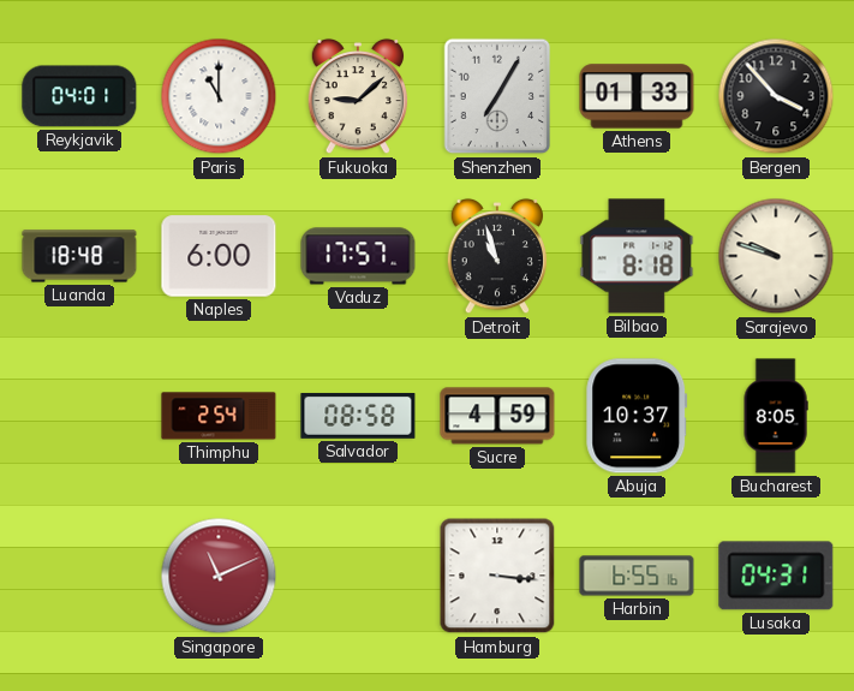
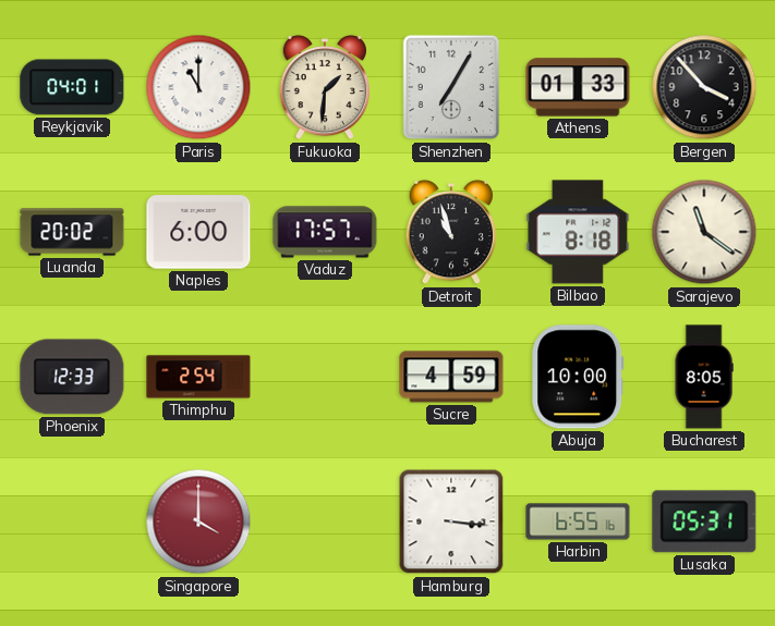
Fukuoka: 9:08 -> 1:31 (325, 87)
Luanda: 18:48 -> 20:02 (72, 232)
Sarajevo: 9:48 -> 11:21 (704, 232)
Phoenix: none -> 12:33 (72, 377)
Salvador: 08:58 -> none (358, 417)
Abuja: 10:37 -> 10:00 (578, 377)
Singapore: 11:11 -> 4:00 (198, 521)
Lusaka: 04:31 -> 05:31 (704, 521)
